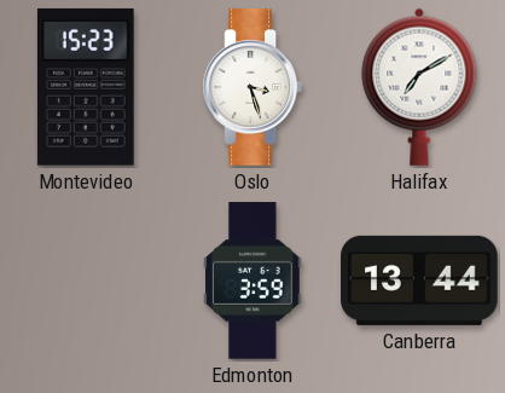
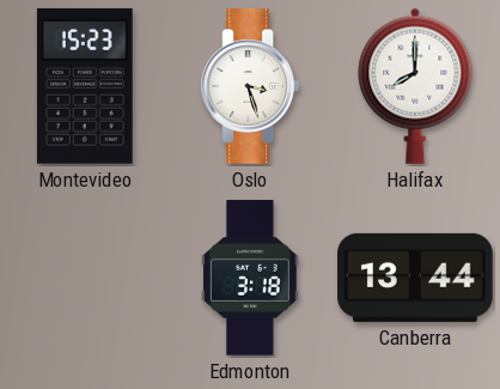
Halifax: 7:10 -> 8:00 (415, 86)
Edmonton: 3:59 -> 3:18 (250, 278)
